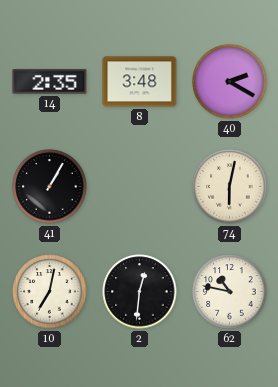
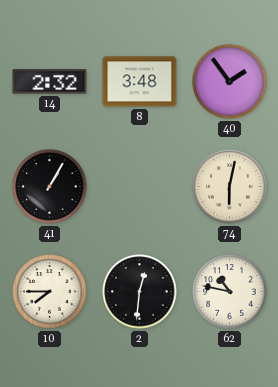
14: 2:35 -> 2:32 (50, 82)
40: 2:20 -> 1:54 (230, 82)
10: 7:02 -> 7:45 (50, 292)
